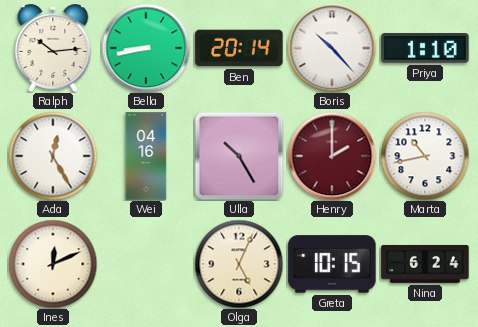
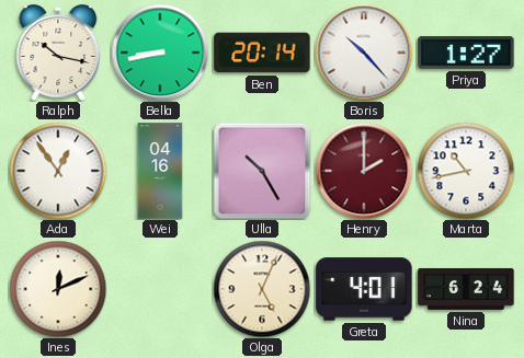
Ralph: 10:14 -> 10:17 (58, 53)
Priya: 1:10 -> 1:27 (466, 53)
Ada: 12:25 -> 12:54 (58, 171)
Greta: 10:15 -> 4:01 (364, 289)
